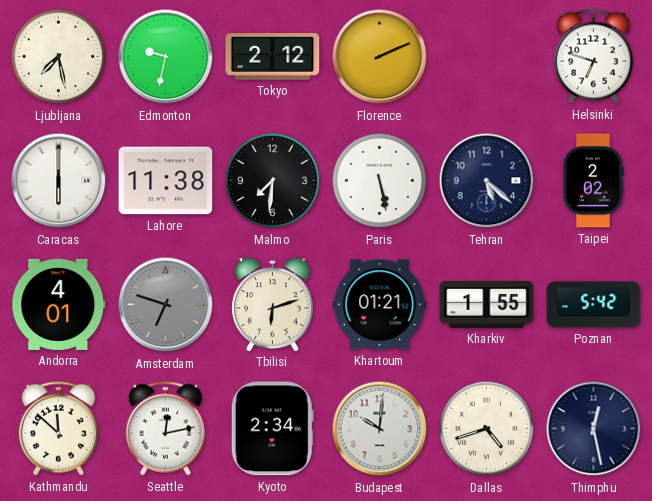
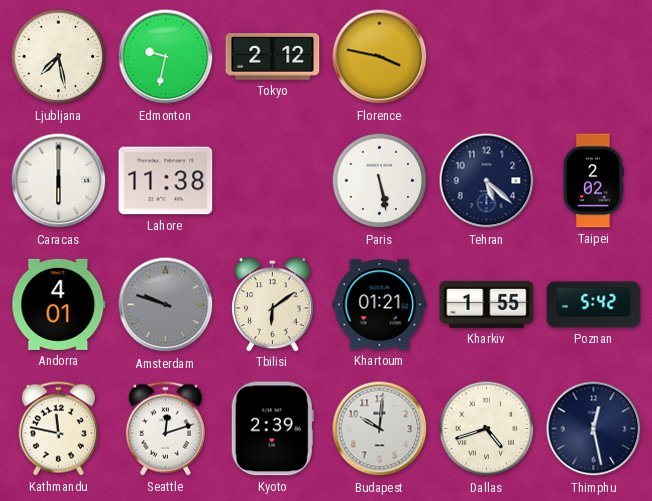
Florence: 2:11 -> 3:47 (380, 57)
Helsinki: 6:48 -> none (593, 57)
Malmo: 7:31 -> none (273, 181)
Amsterdam: 6:48 -> 9:48 (166, 305)
Tbilisi: 6:12 -> 6:09 (273, 304)
Kathmandu: 11:52 -> 11:47 (58, 429)
Seattle: 12:13 -> 12:12 (165, 429)
Kyoto: 2:34 -> 2:39 (272, 429)
